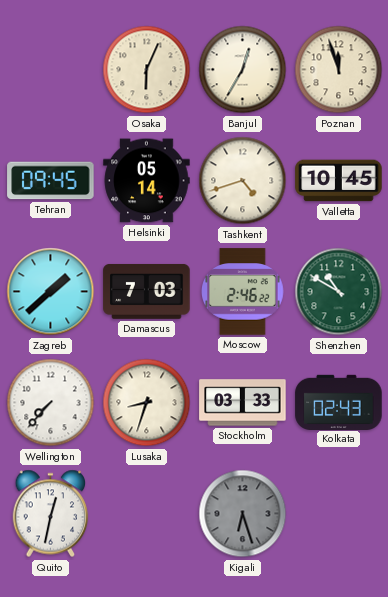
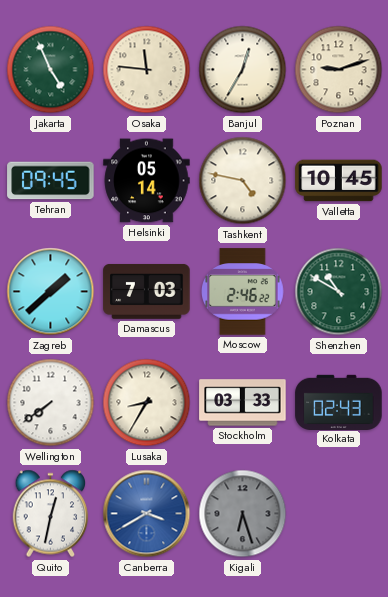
Jakarta: none -> 4:56 (51, 70)
Osaka: 6:04 -> 11:46 (147, 70)
Poznan: 11:57 -> 9:12 (339, 70)
Tashkent: 4:42 -> 4:47 (243, 181)
Wellington: 7:37 -> 7:39 (51, 403)
Lusaka: 8:33 -> 8:35 (147, 403)
Canberra: none -> 3:40 (147, 514)
